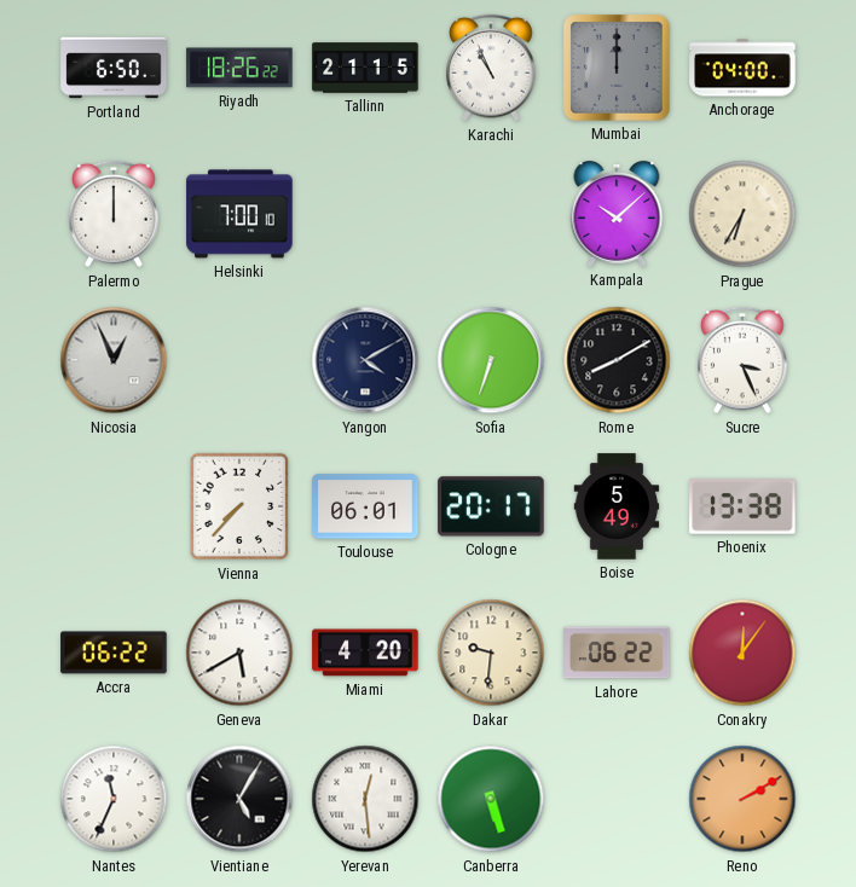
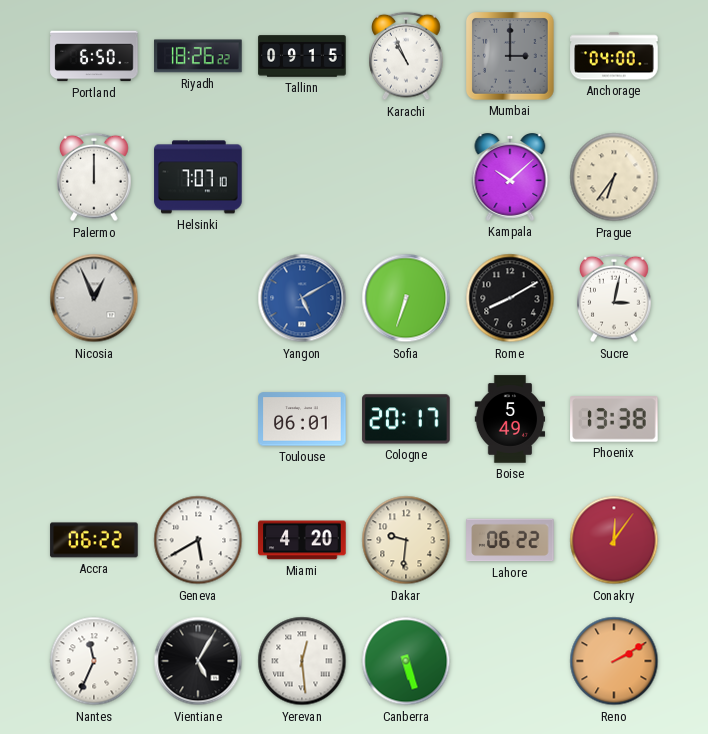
Tallinn: 21:15 -> 09:15 (302, 56)
Mumbai: 12:00 -> 3:00 (511, 57)
Helsinki: 7:00 -> 7:07 (198, 177)
Prague: 6:35 -> 6:36 (614, 177)
Yangon: 4:10 -> 5:10 (302, 298)
Yangon dial: navy -> blue (302, 298)
Sucre: 3:26 -> 3:02 (615, 298)
Vienna: 7:37 -> none (239, 506)
